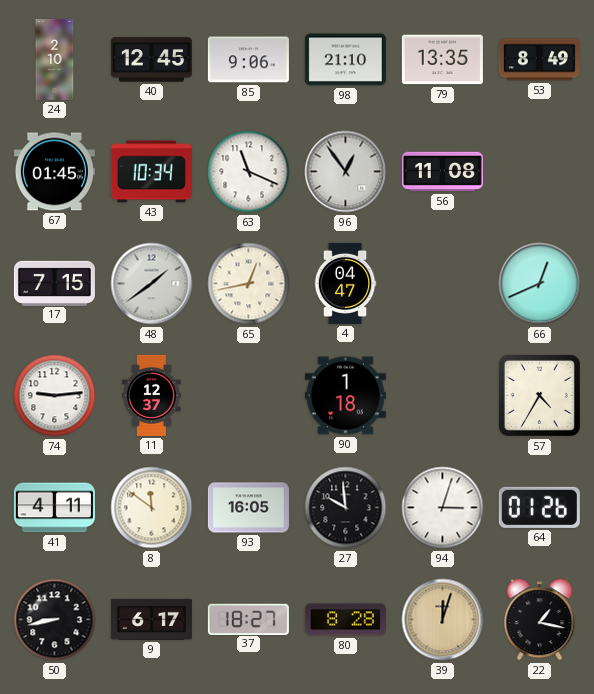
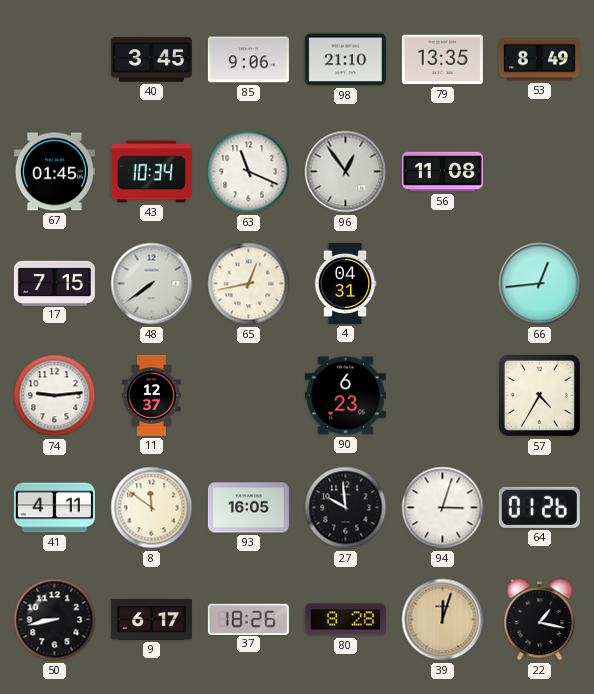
24: 2:10 -> none (55, 59)
40: 12:45 -> 3:45 (151, 60)
48: 1:39 -> 7:39 (152, 284)
4: 04:47 -> 04:31 (345, 283)
66: 12:41 -> 12:44 (540, 284)
90: 1:18 -> 6:23 (345, 396)
37: 18:27 -> 18:26 (248, 619)
